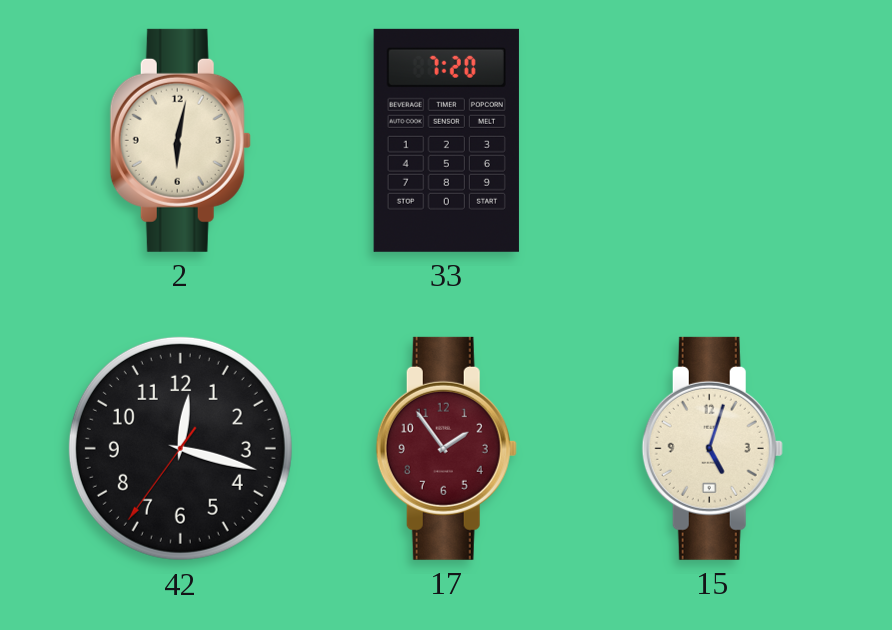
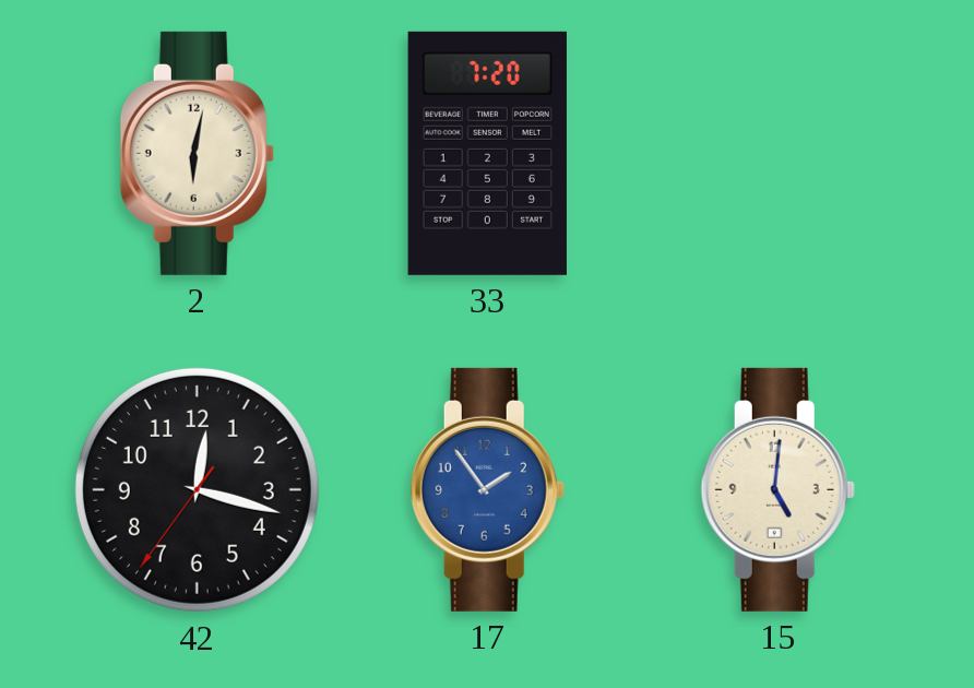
17 dial: burgundy -> blue (487, 489)
15: 5:03 -> 5:01 (777, 489)
